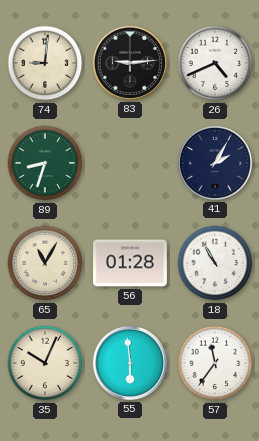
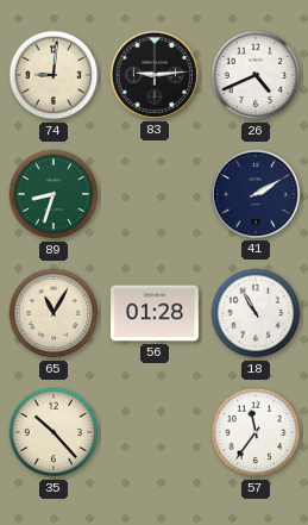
41: 2:05 -> 2:10 (256, 194)
35: 10:04 -> 10:23 (54, 432)
55: 5:59 -> none (130, 363)
